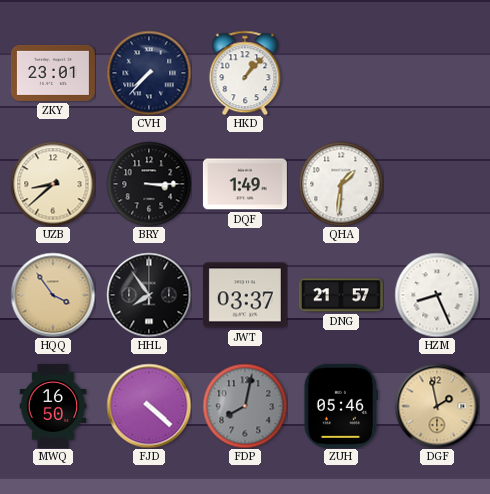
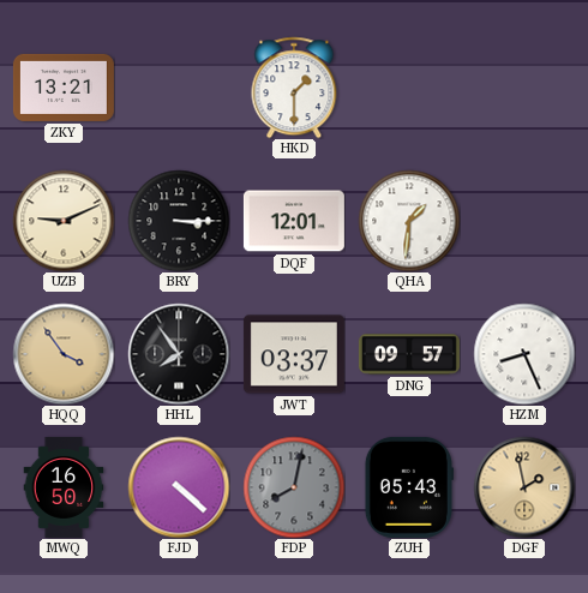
ZKY: 23:01 -> 13:21 (64, 88)
CVH: 7:37 -> none (149, 73)
HKD: 1:07 -> 1:30 (294, 88)
UZB: 8:38 -> 9:11 (64, 221)
DQF: 1:49 -> 12:01 (294, 221)
DNG: 21:57 -> 09:57 (409, 354)
ZUH: 05:46 -> 05:43 (409, 487)
